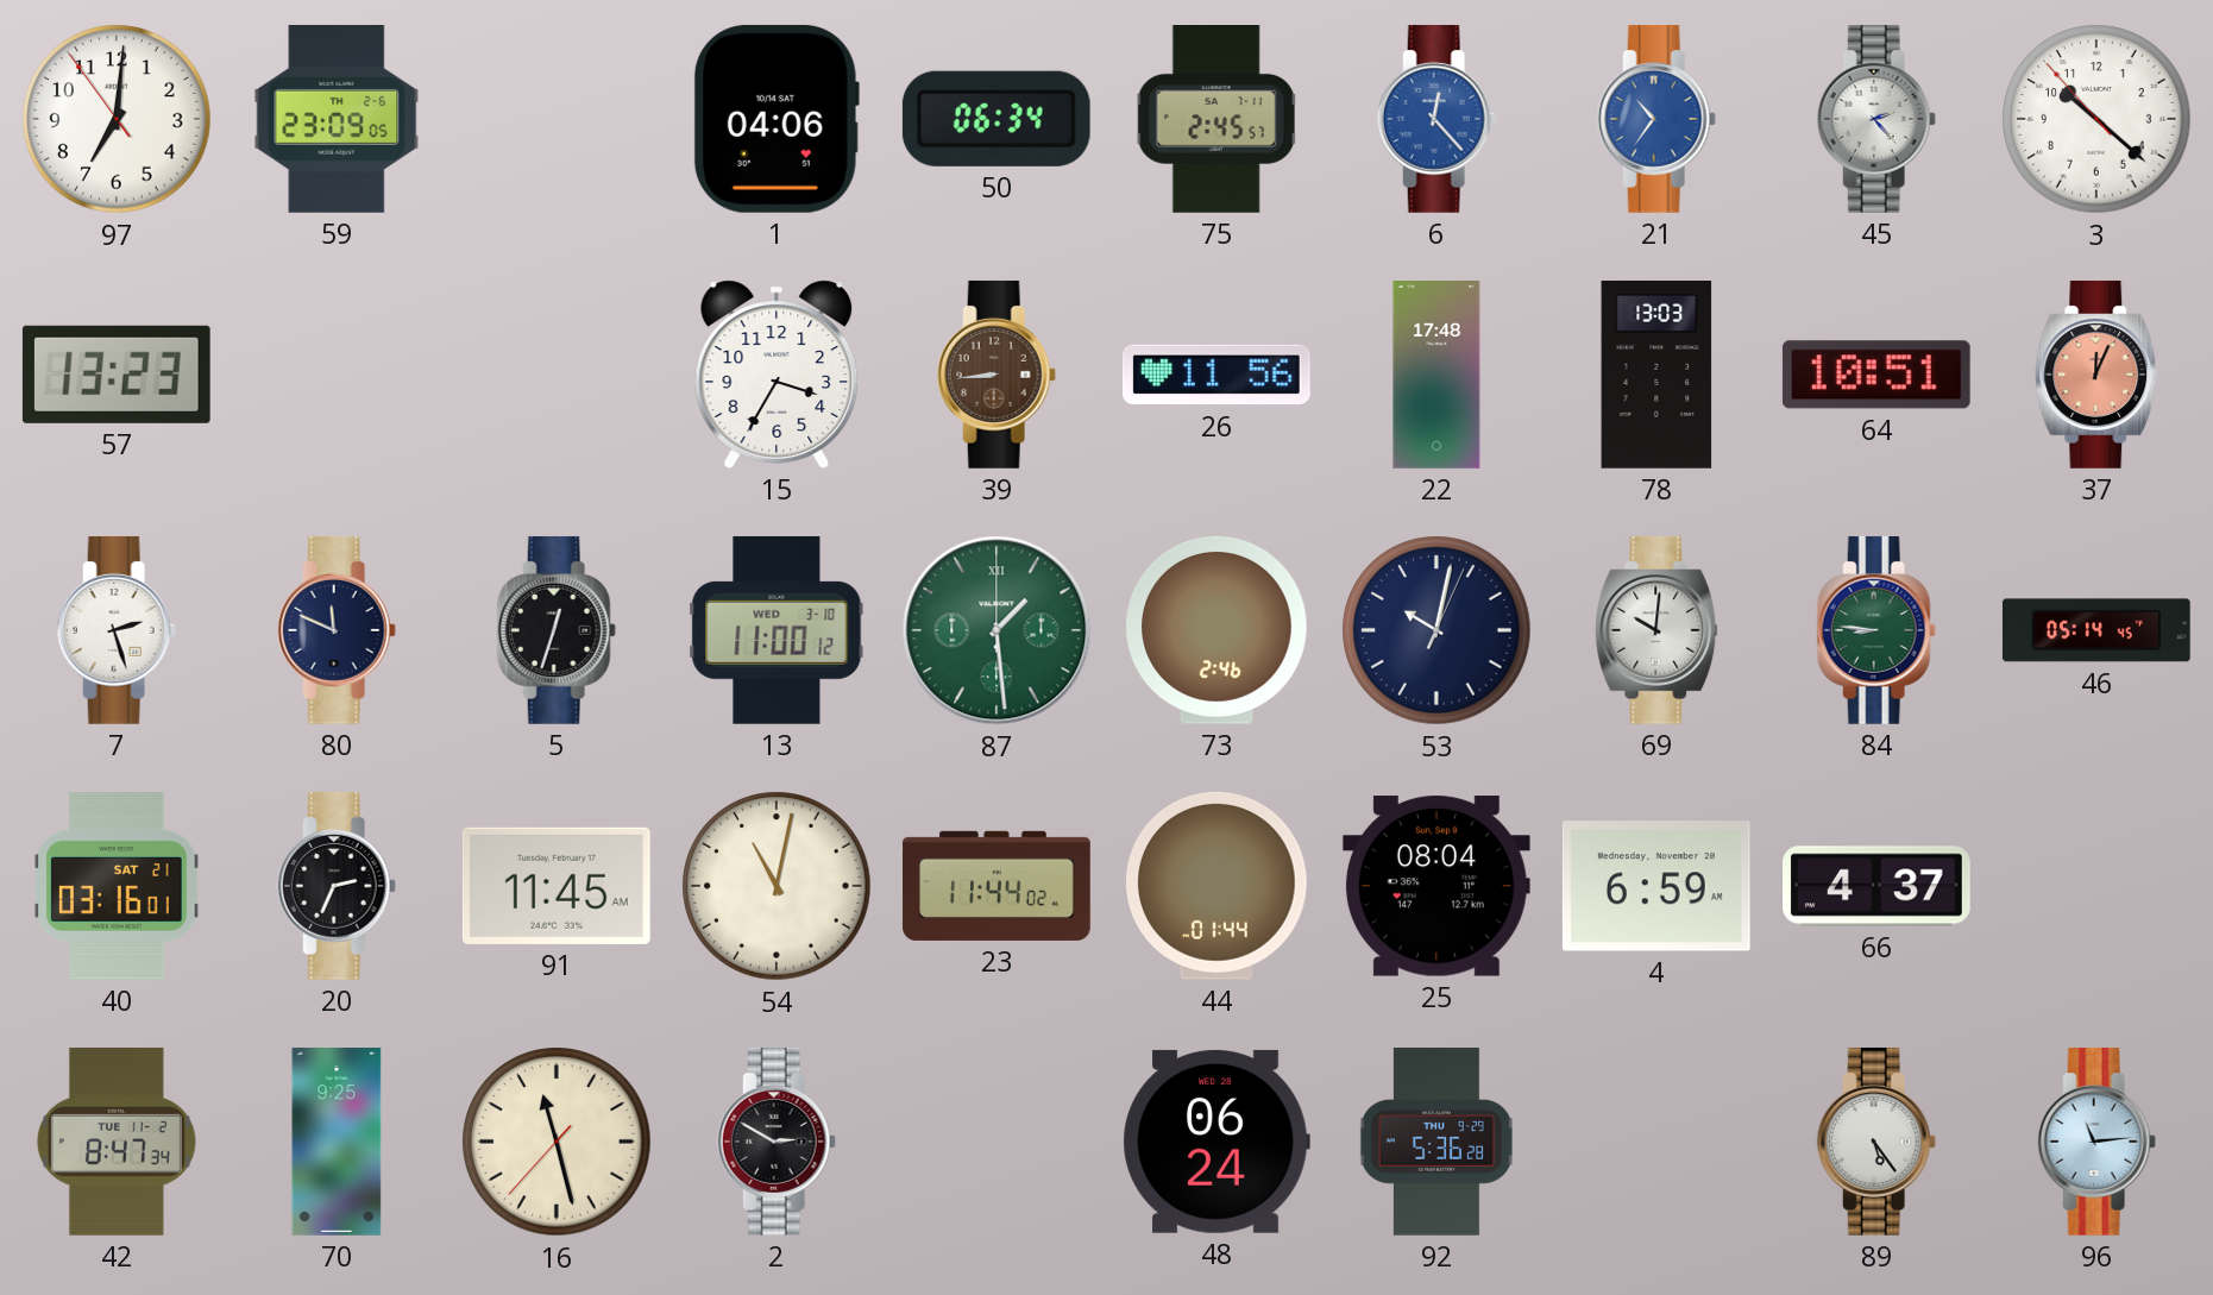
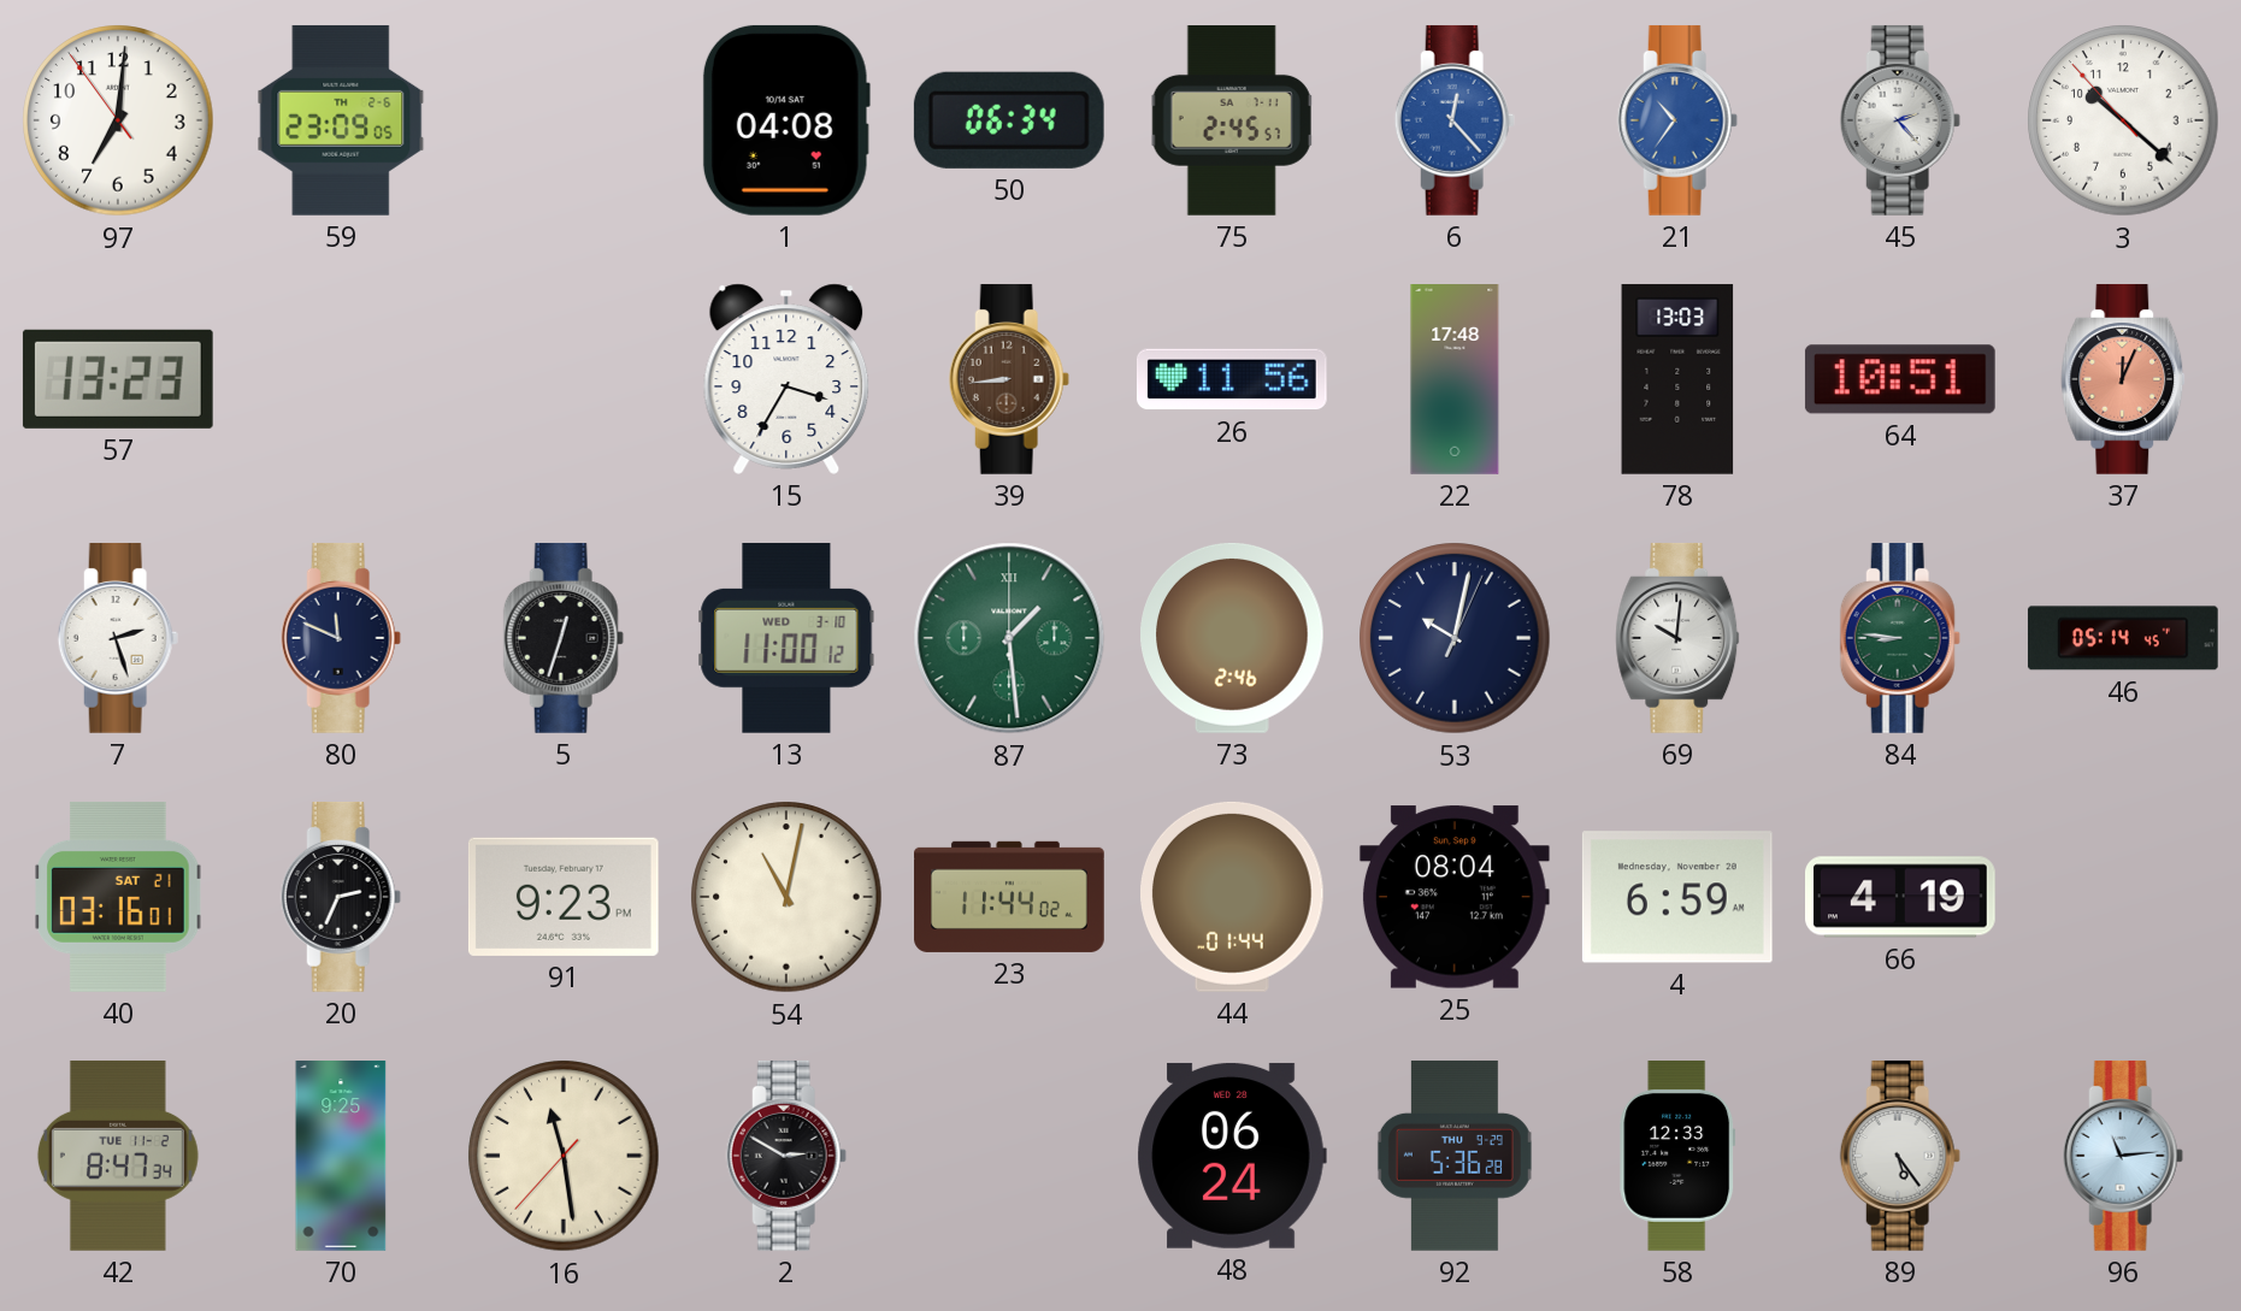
1: 04:06 -> 04:08 (786, 120)
91: 11:45 -> 9:23 (564, 897)
66: 4:37 -> 4:19 (1901, 897)
16: 11:27 -> 11:28 (564, 1156)
58: none -> 12:33 (1677, 1157)
